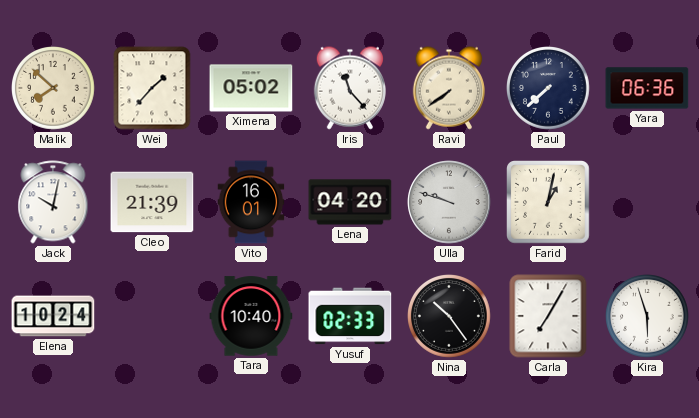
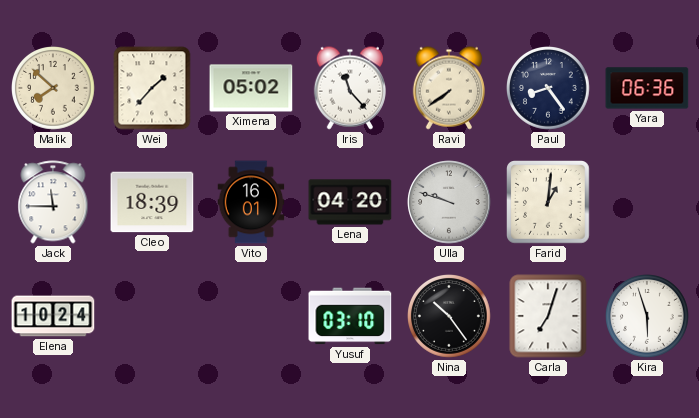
Paul: 7:38 -> 8:24 (549, 89)
Jack: 10:02 -> 11:45 (53, 202)
Cleo: 21:39 -> 18:39 (152, 202)
Farid: 1:02 -> 1:01 (548, 202)
Tara: 10:40 -> none (251, 316)
Yusuf: 02:33 -> 03:10 (350, 316)
Carla: 7:05 -> 7:03 (548, 316)
